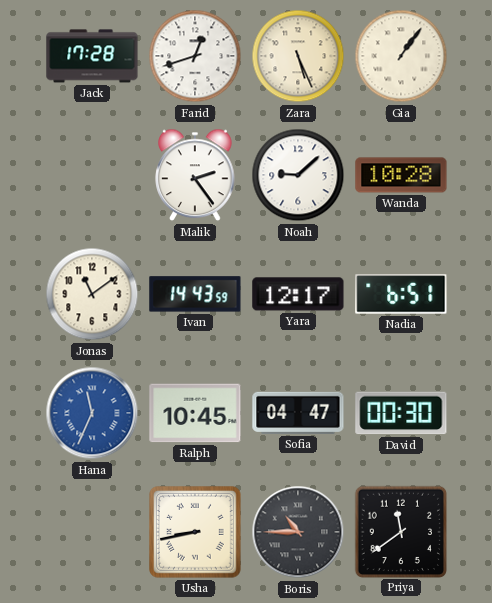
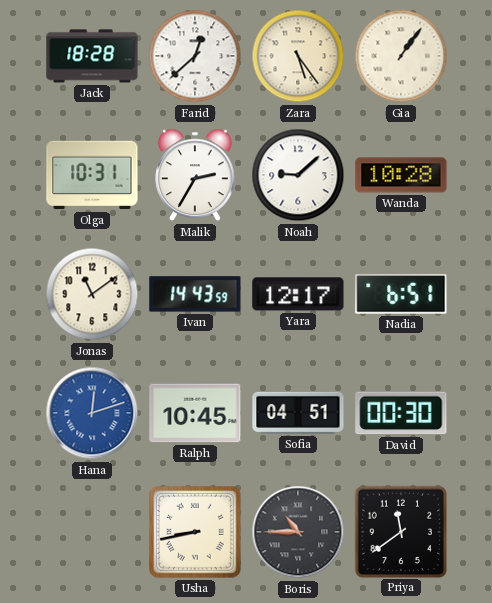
Jack: 17:28 -> 18:28 (92, 56)
Farid: 12:42 -> 12:38 (195, 56)
Zara: 5:26 -> 5:24 (298, 56)
Olga: none -> 10:31 (92, 175)
Malik: 2:24 -> 2:35 (195, 175)
Hana: 11:34 -> 12:12 (92, 413)
Sofia: 04:47 -> 04:51 (298, 413)
